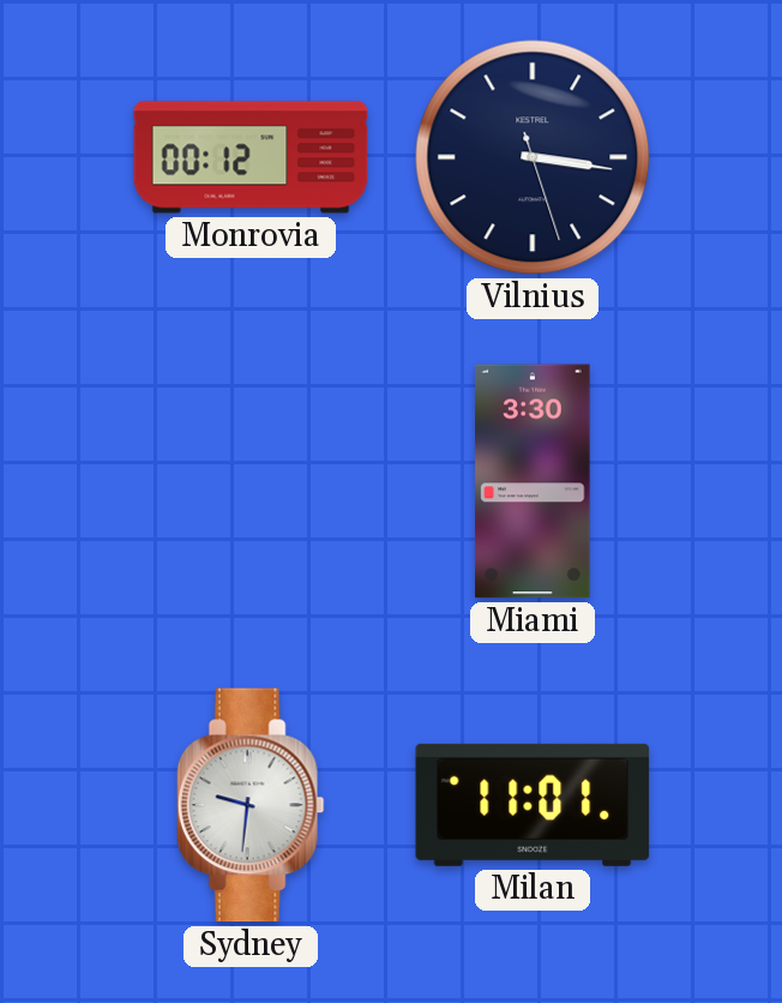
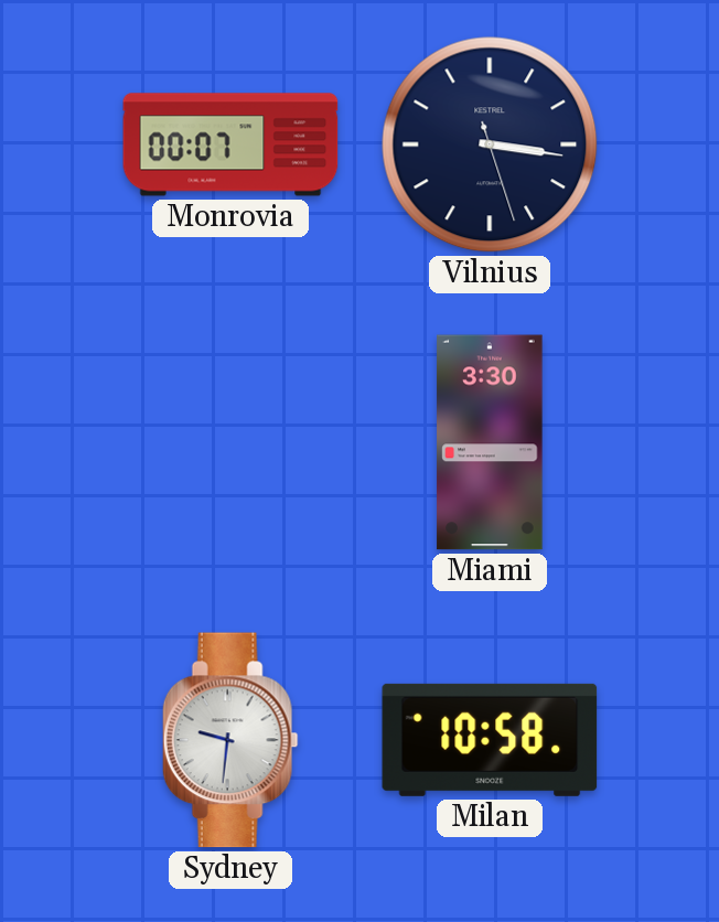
Monrovia: 00:12 -> 00:07 (230, 144)
Milan: 11:01 -> 10:58 (490, 740)
